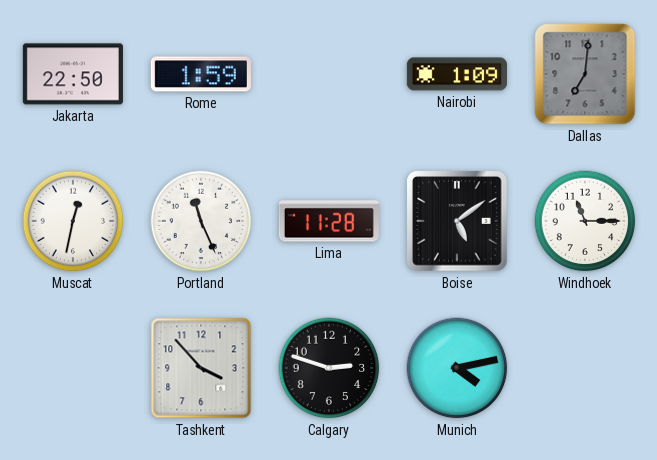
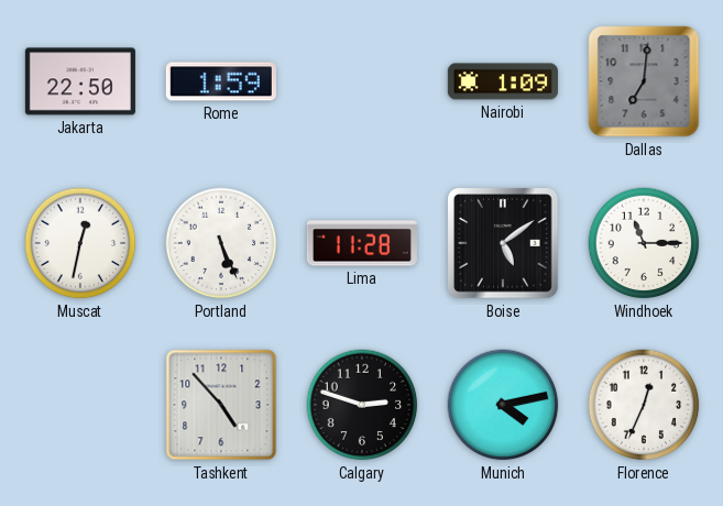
Portland: 11:26 -> 5:26 (221, 243)
Tashkent: 3:53 -> 4:53 (221, 405)
Florence: none -> 12:34 (644, 405)
